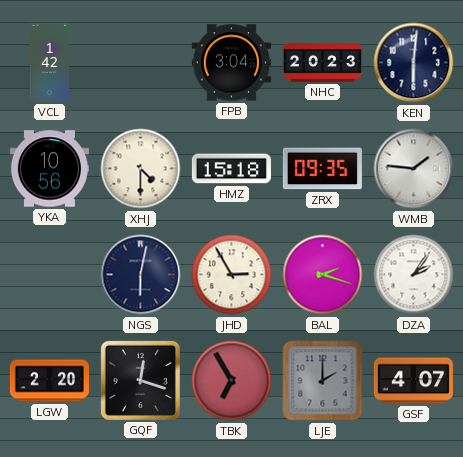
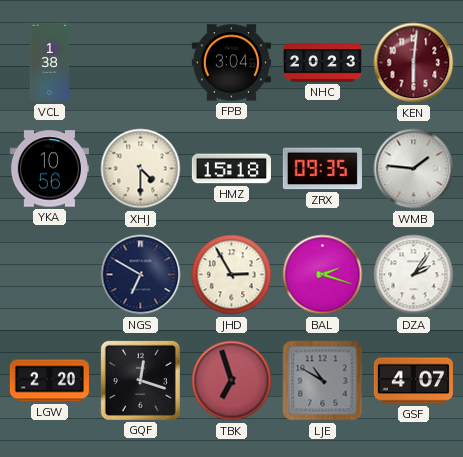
VCL: 1:42 -> 1:38 (49, 62)
KEN dial: navy -> burgundy (414, 63)
NGS: 6:02 -> 6:50 (141, 275)
TBK: 6:55 -> 6:57 (232, 381)
LJE: 2:00 -> 10:50 (323, 381)
